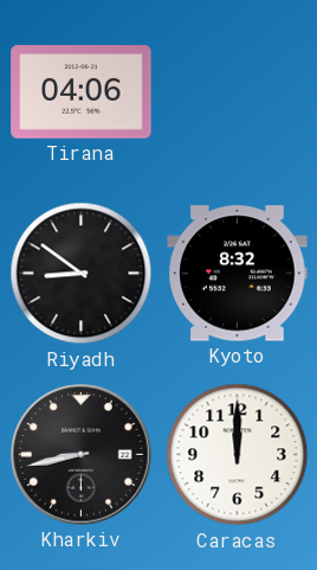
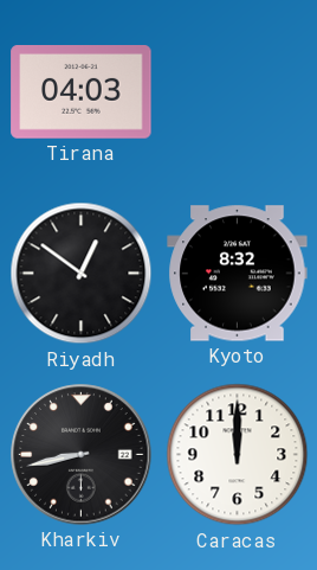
Tirana: 04:06 -> 04:03 (82, 92)
Riyadh: 8:51 -> 12:51 (82, 274)
